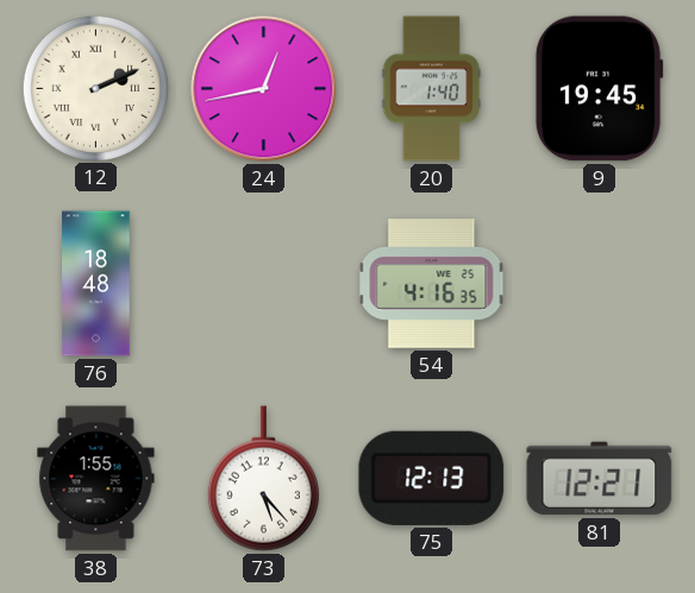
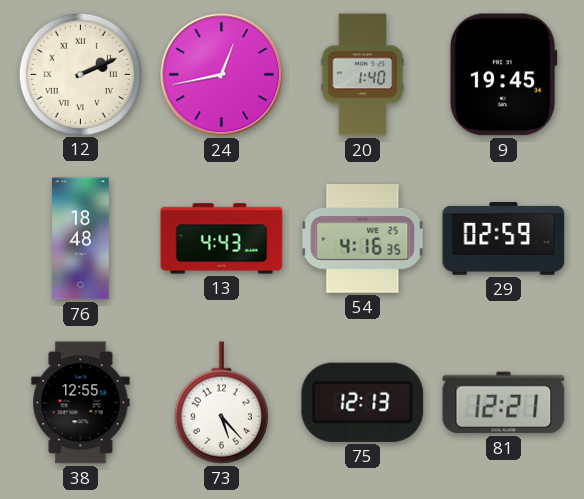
13: none -> 4:43 (222, 239)
29: none -> 02:59 (504, 239)
38: 1:55 -> 12:55 (81, 403)
